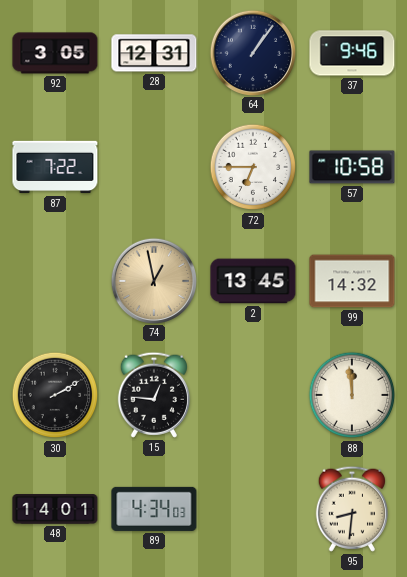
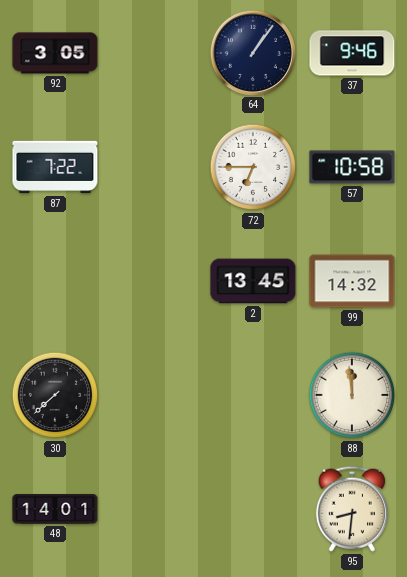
28: 12:31 -> none (154, 53)
74: 12:58 -> none (153, 280)
30: 2:10 -> 7:38 (55, 395)
15: 12:46 -> none (154, 395)
89: 4:34 -> none (154, 509)
